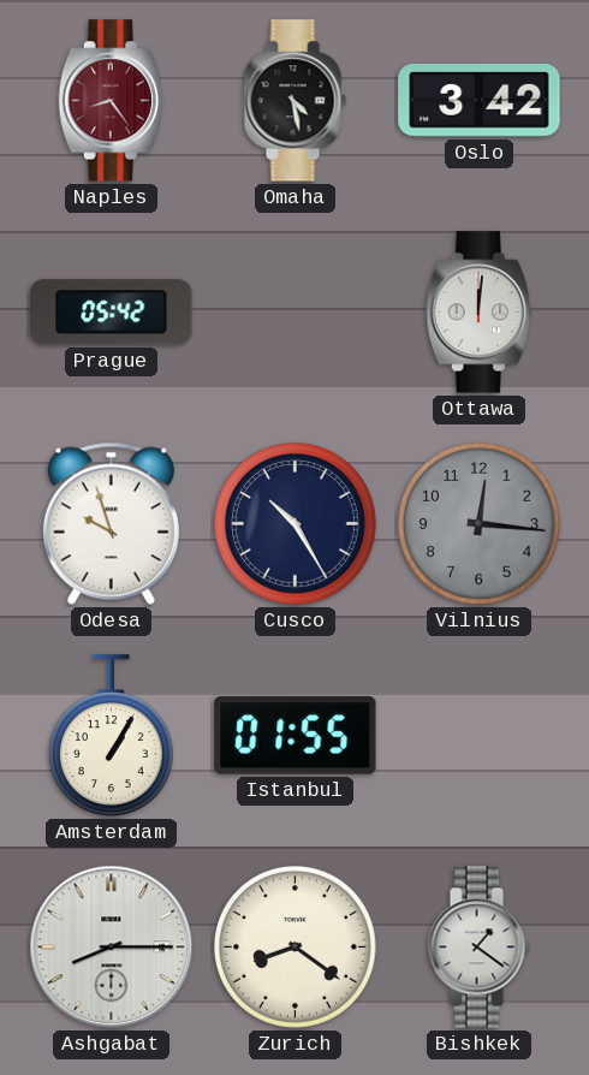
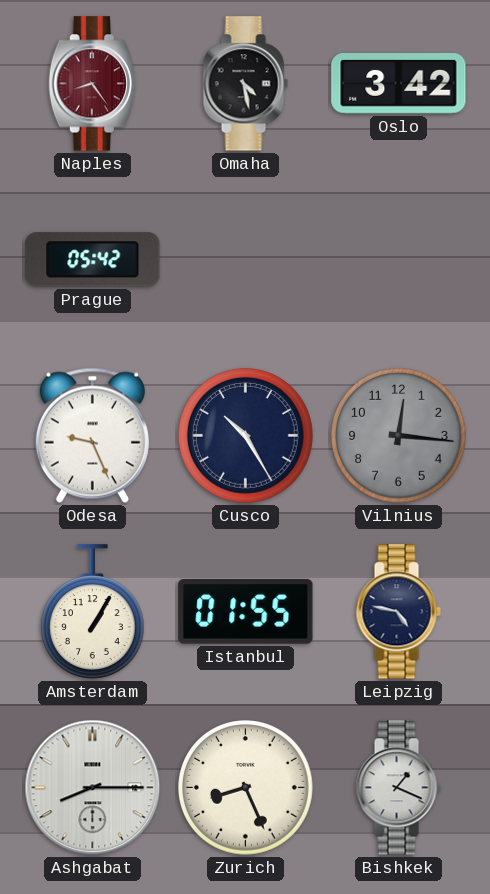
Ottawa: 12:01 -> none (478, 313)
Odesa: 9:57 -> 9:26 (92, 435)
Leipzig: none -> 4:47 (398, 612)
Zurich: 8:21 -> 8:26 (246, 788)
Bishkek: 1:21 -> 1:19 (398, 788)
